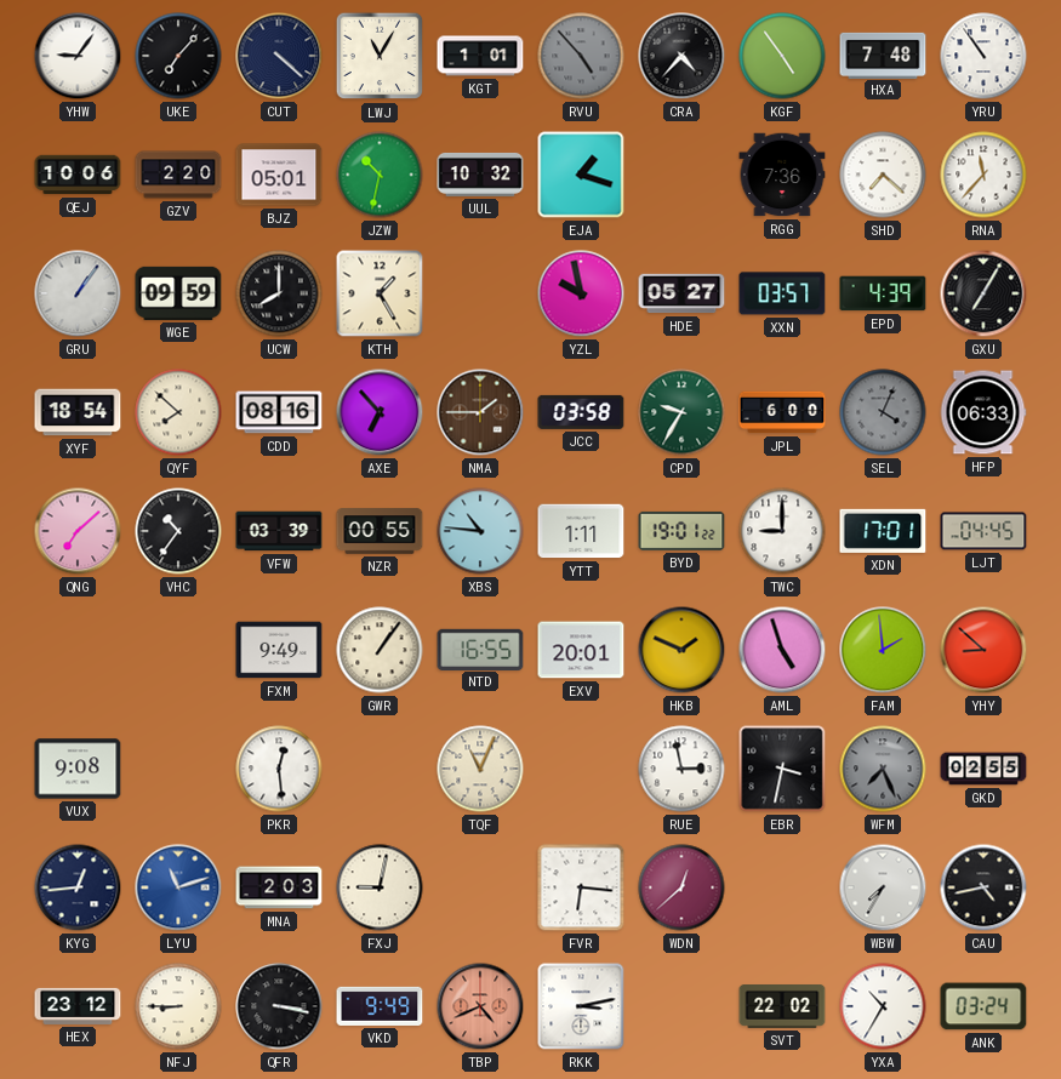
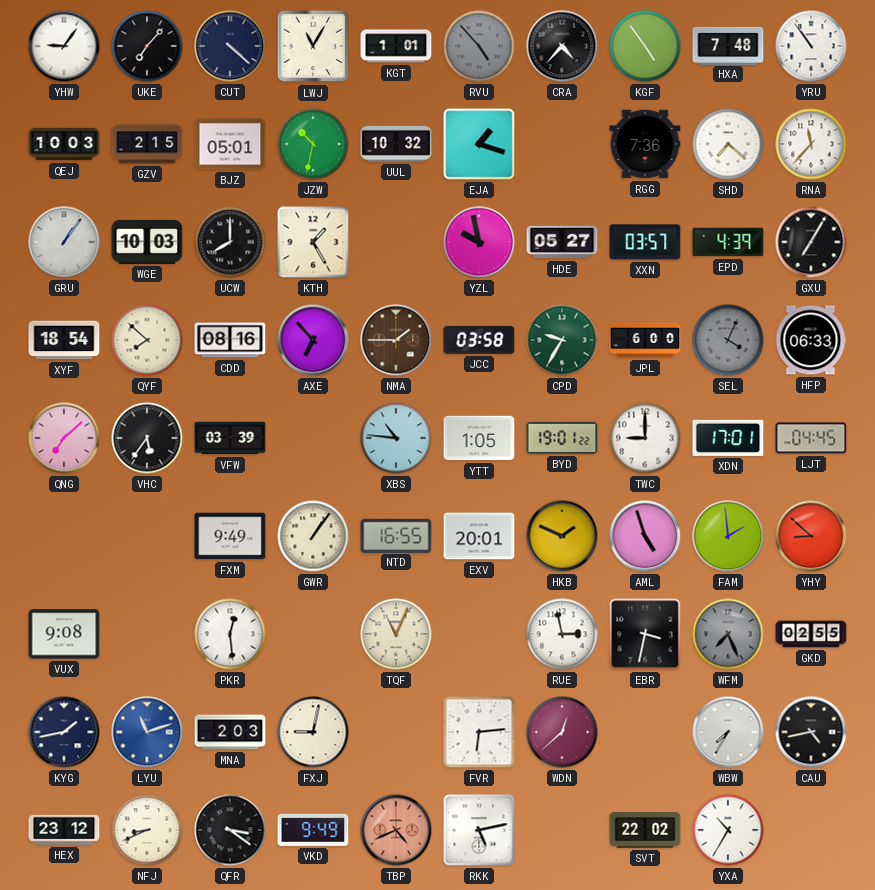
QEJ: 10:06 -> 10:03 (64, 144)
GZV: 2:20 -> 2:15 (147, 144)
WGE: 09:59 -> 10:03 (147, 242)
VHC: 10:36 -> 5:36 (147, 438)
NZR: 00:55 -> none (380, 531)
YTT: 1:11 -> 1:05 (479, 438)
KYG: 12:44 -> 1:43 (64, 732)
FVR: 6:16 -> 6:14 (479, 732)
NFJ: 8:45 -> 8:41 (147, 830)
QFR: 3:17 -> 3:21 (230, 830)
RKK: 3:13 -> 5:13 (479, 830)
ANK: 03:24 -> none (983, 1006)
